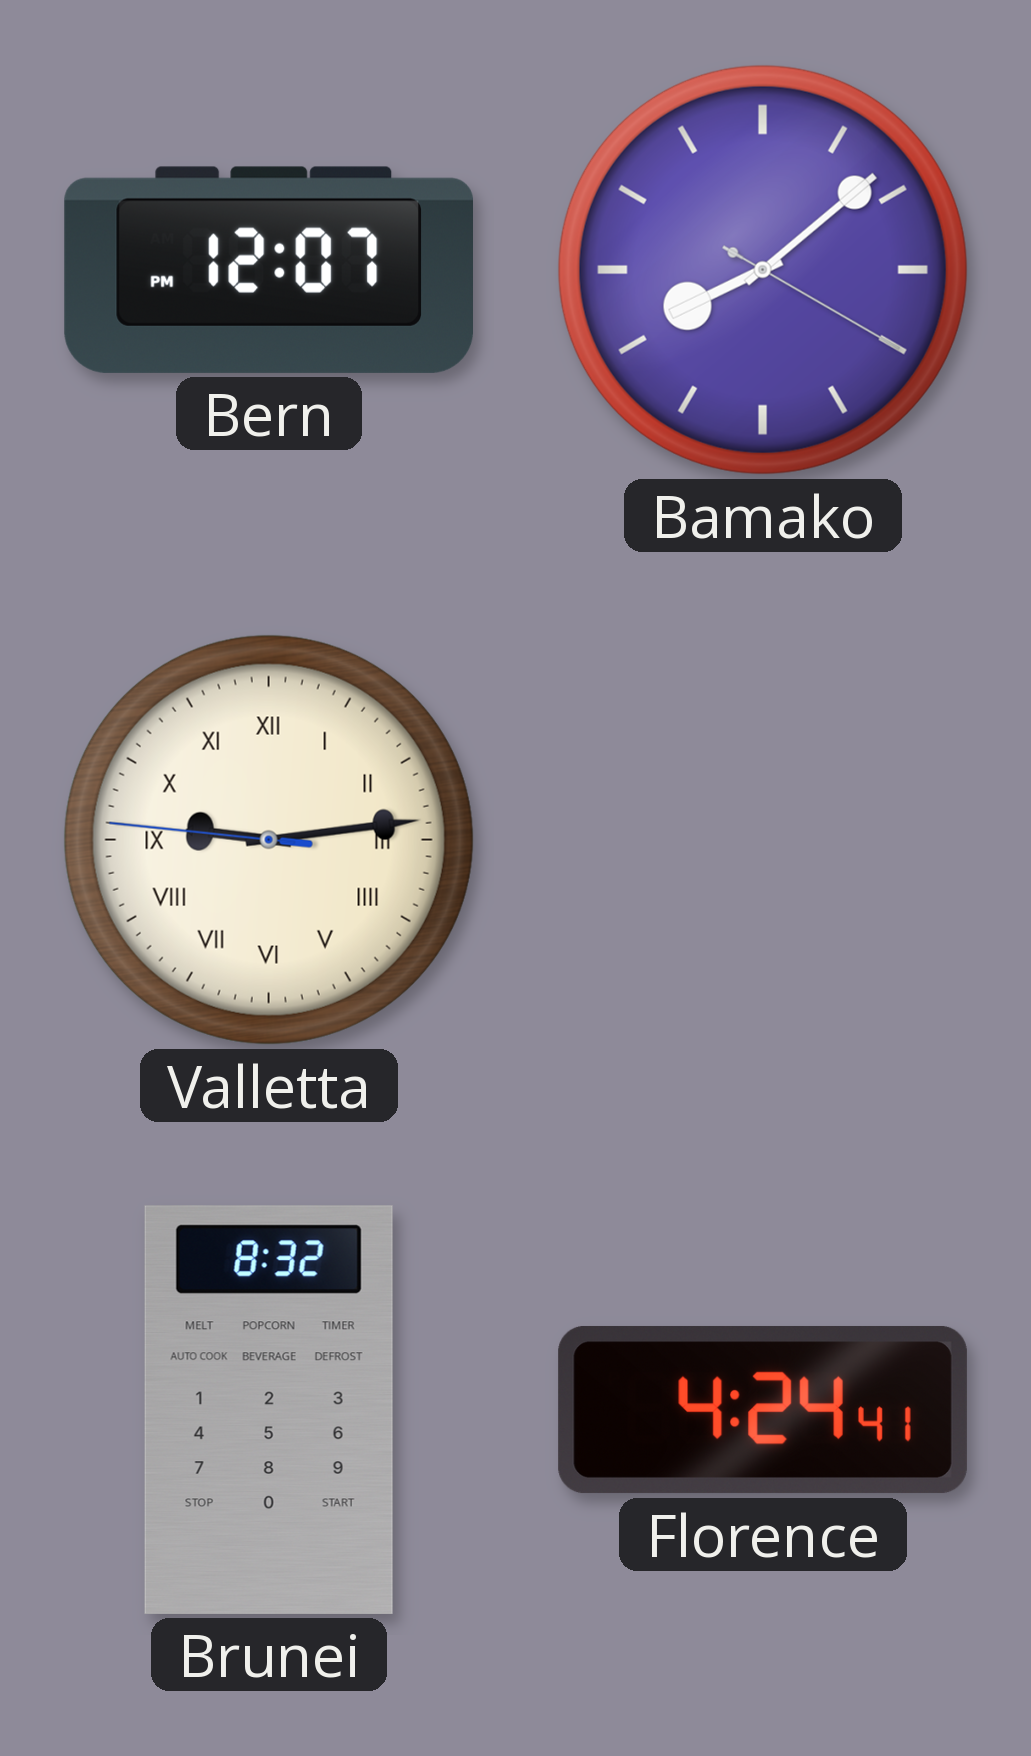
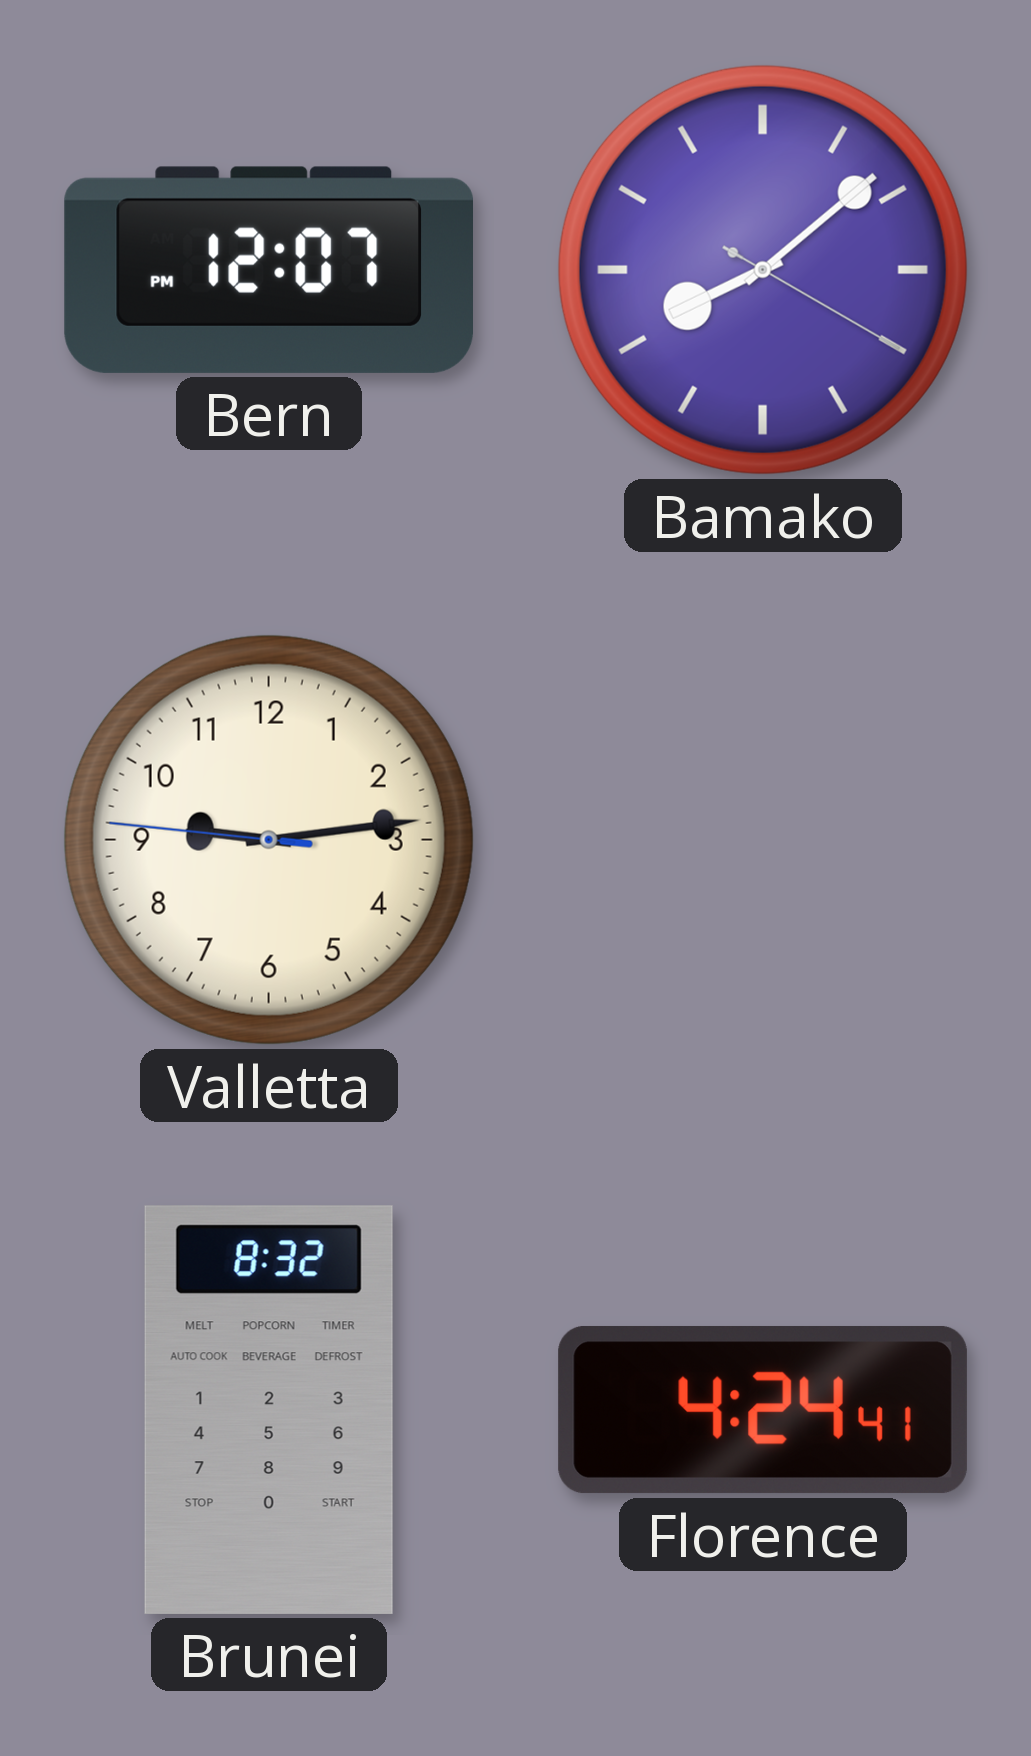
Valletta numerals: Roman -> Arabic (269, 840)
